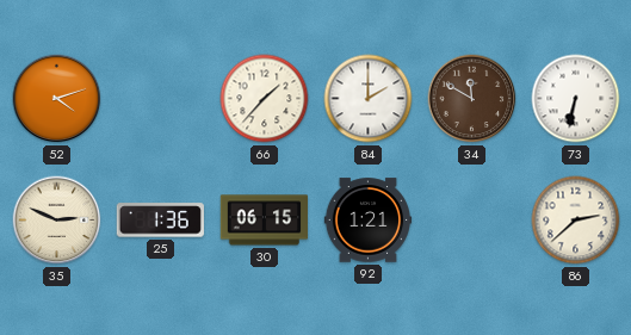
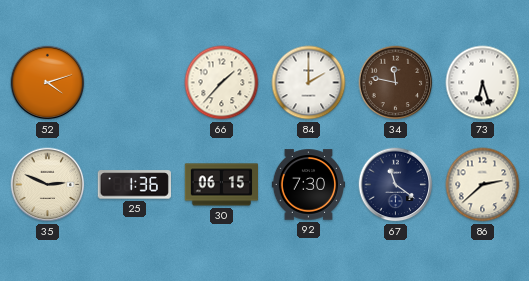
34: 11:50 -> 11:47 (396, 83)
73: 6:32 -> 6:27 (483, 83)
92: 1:21 -> 7:30 (309, 185)
67: none -> 11:21 (396, 185)
